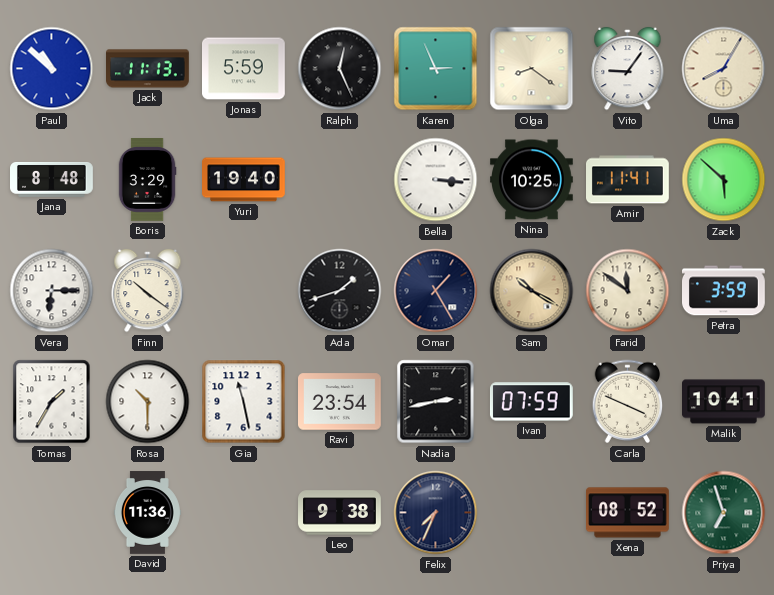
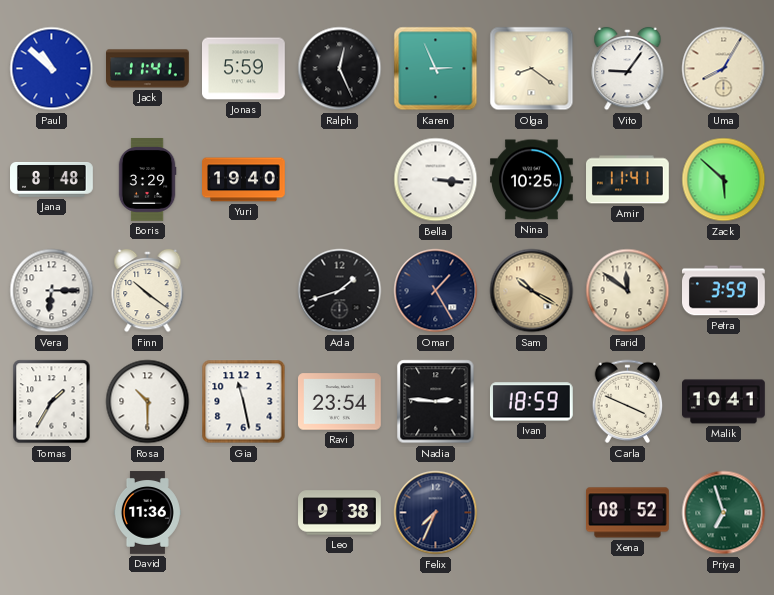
Jack: 11:13 -> 11:41 (148, 69)
Nadia: 2:43 -> 2:46 (436, 402)
Ivan: 07:59 -> 18:59 (531, 402)
